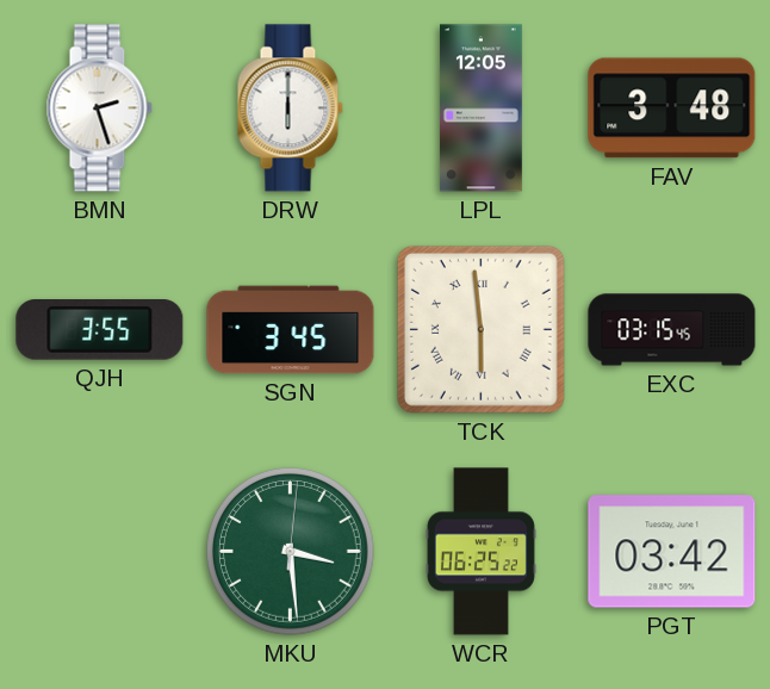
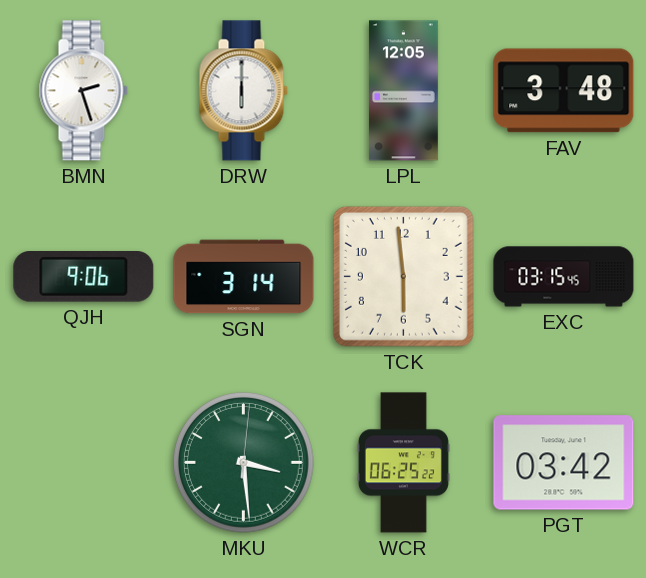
QJH: 3:55 -> 9:06 (84, 277)
SGN: 3:45 -> 3:14 (244, 277)
TCK numerals: Roman -> Arabic (403, 276)
